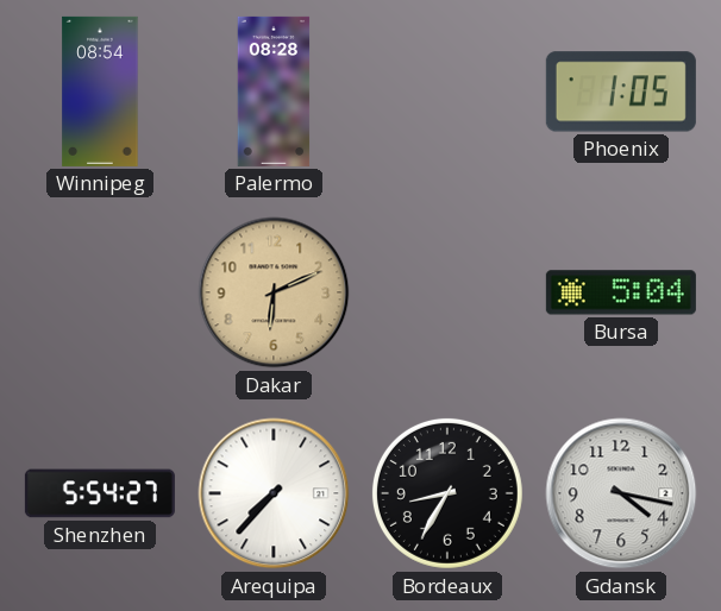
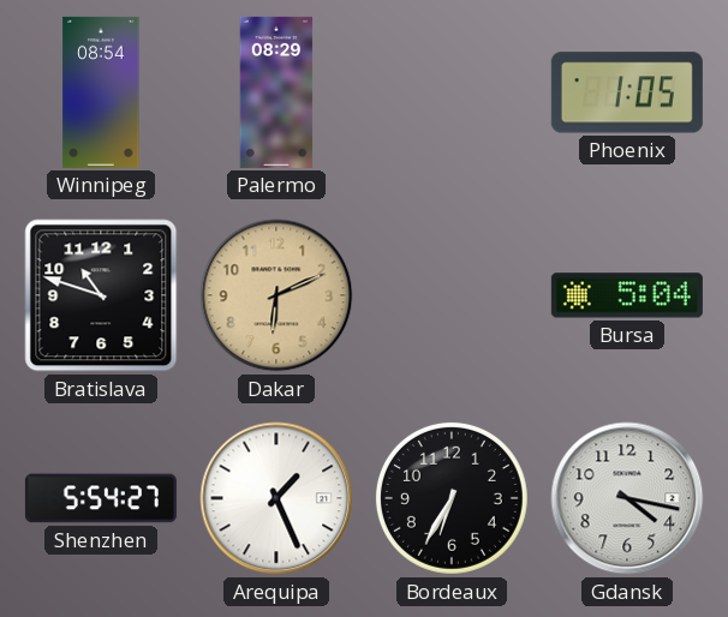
Palermo: 08:28 -> 08:29 (276, 92)
Bratislava: none -> 10:48 (101, 295)
Arequipa: 7:37 -> 1:26 (276, 498)
Bordeaux: 8:35 -> 6:35 (452, 498)
